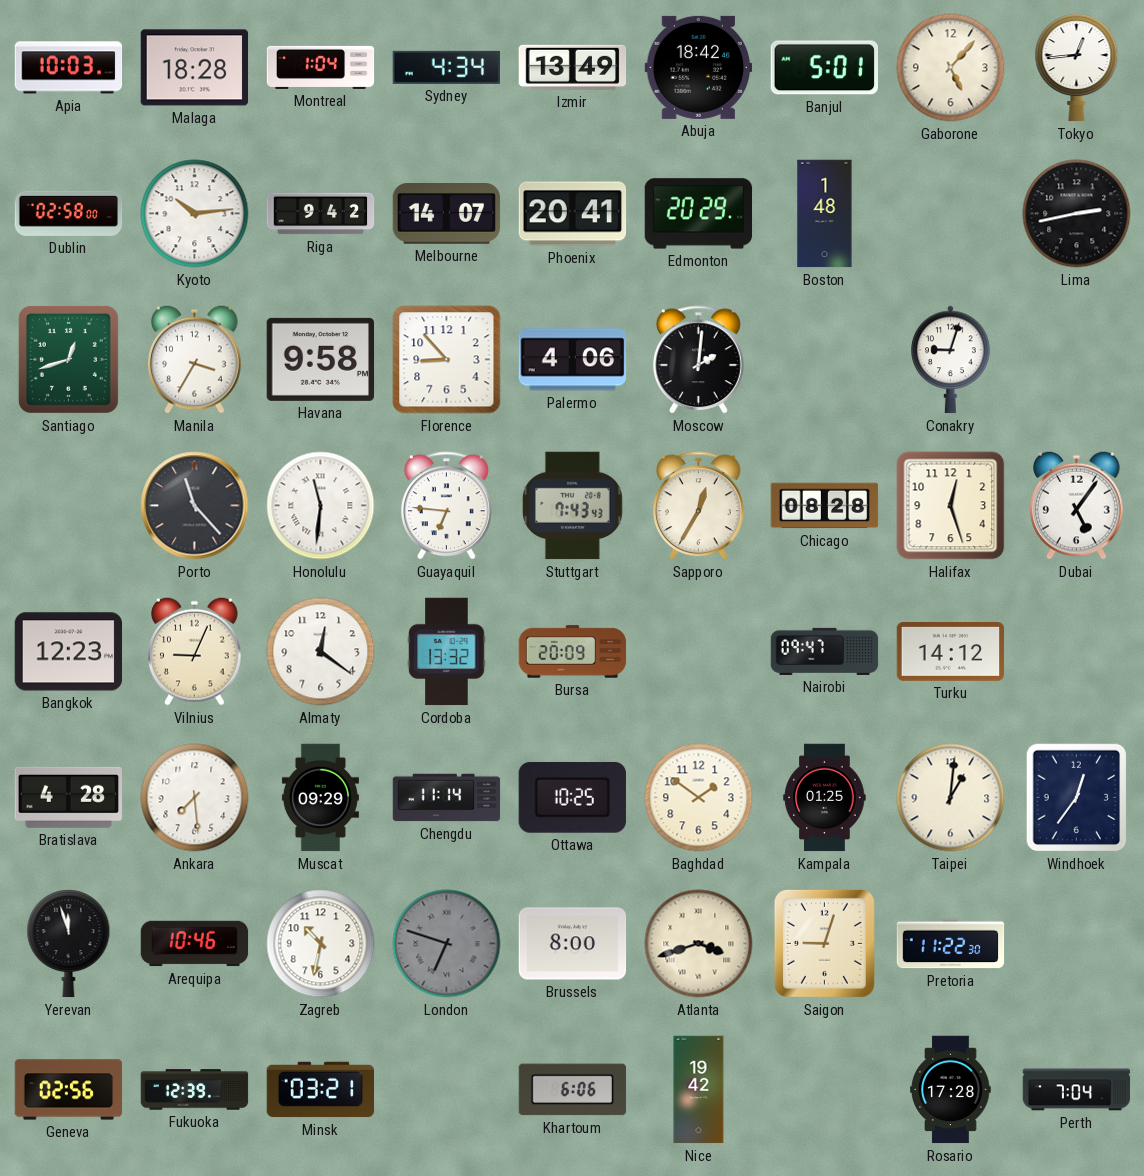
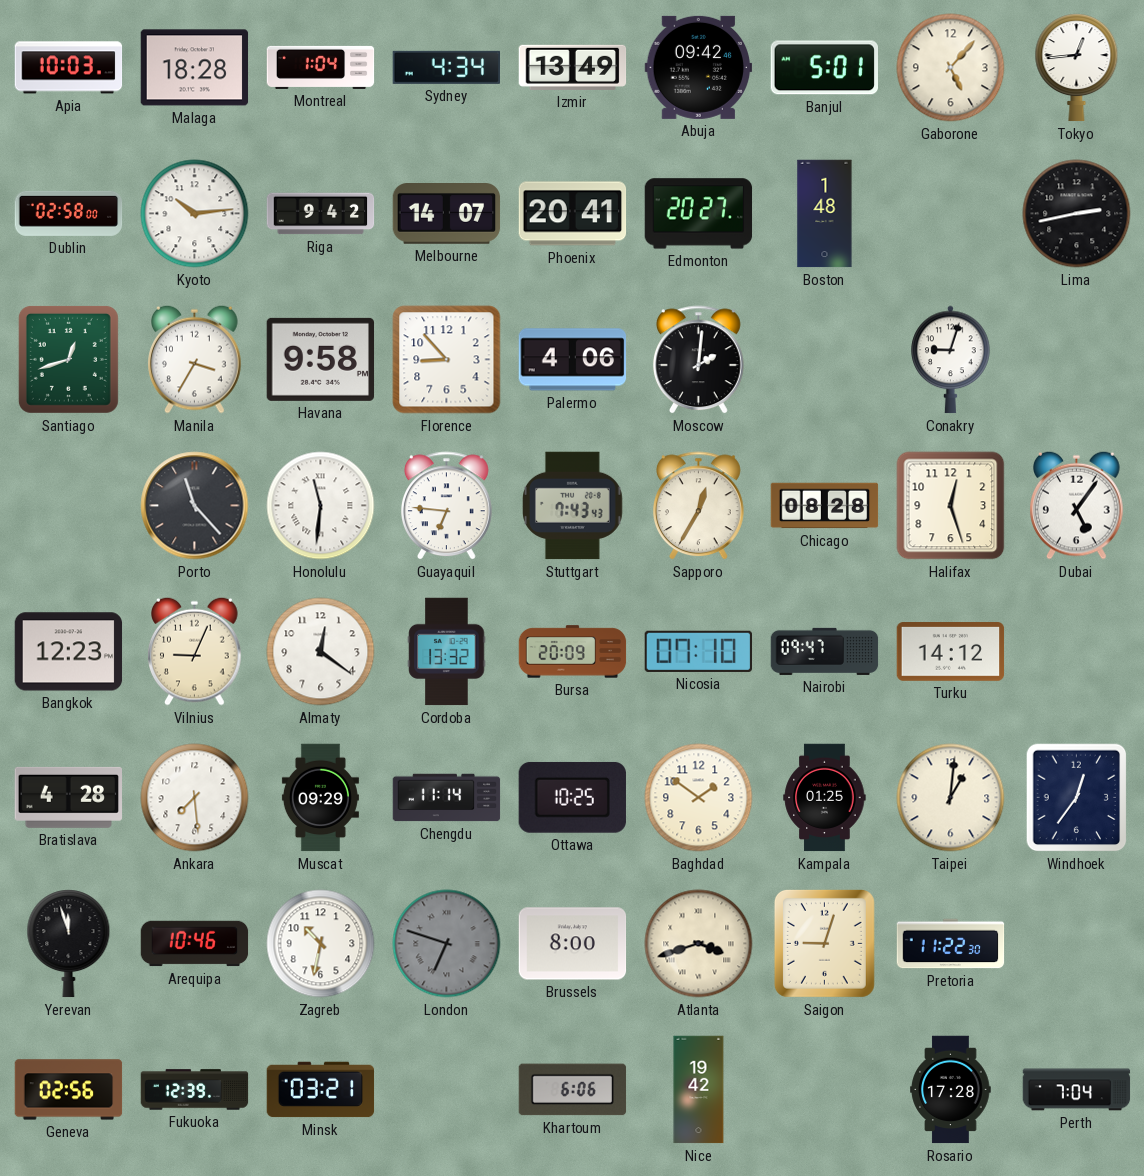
Abuja: 18:42 -> 09:42 (699, 67)
Edmonton: 20:29 -> 20:27 (699, 214)
Nicosia: none -> 07:10 (698, 651)
